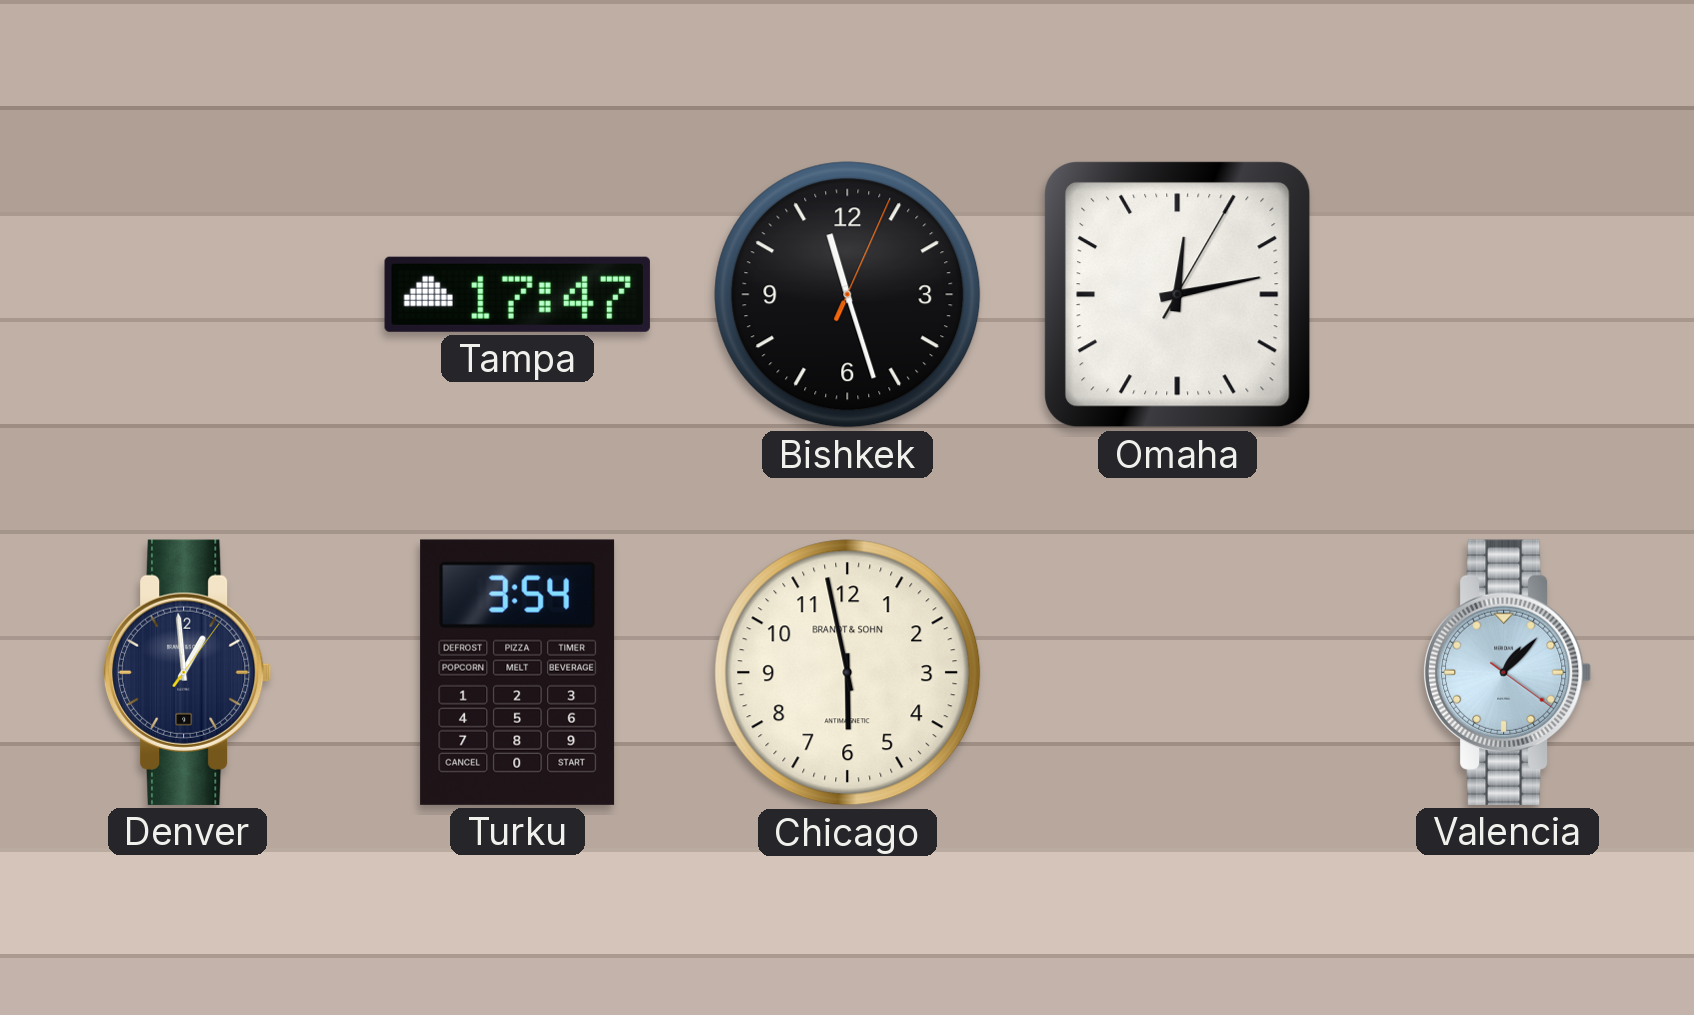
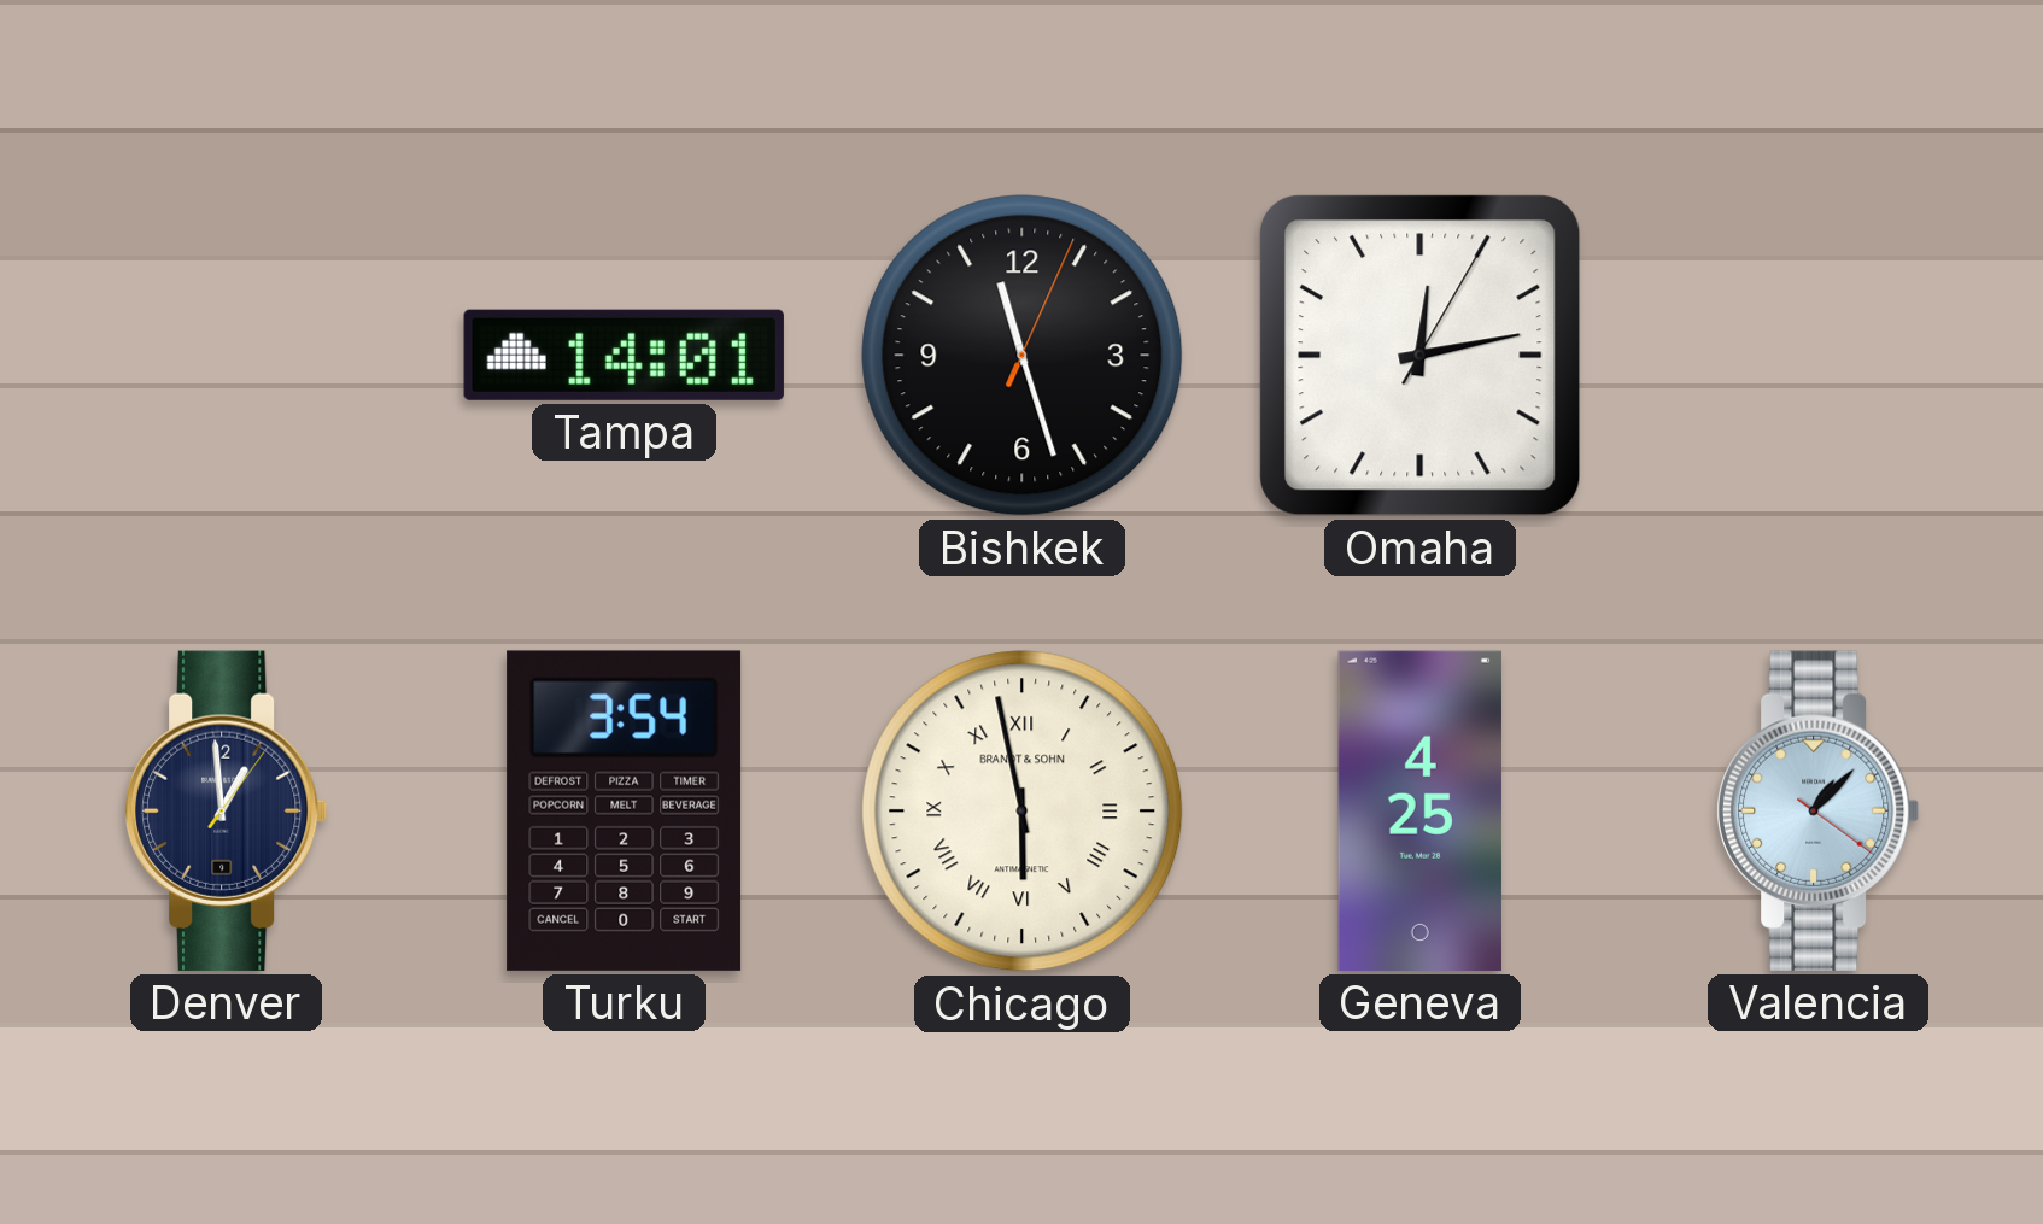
Tampa: 17:47 -> 14:01 (624, 355)
Chicago numerals: Arabic -> Roman (1023, 812)
Geneva: none -> 4:25 (1419, 810)
